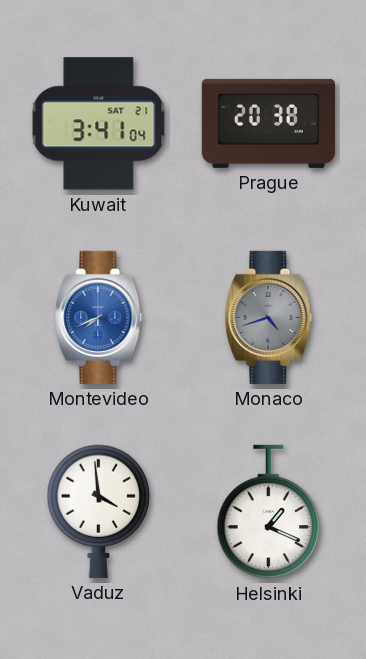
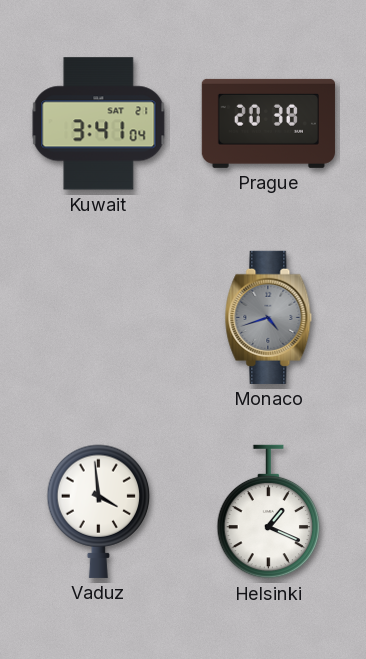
Montevideo: 7:41 -> none (99, 317)
